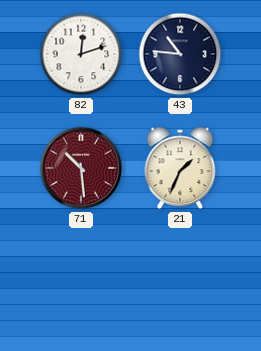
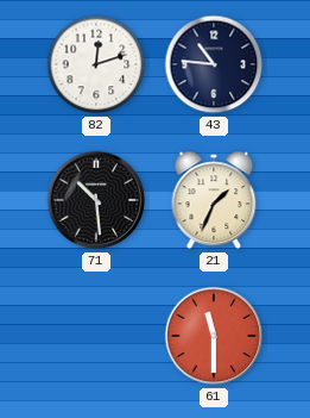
71 dial: burgundy -> black (96, 200)
61: none -> 11:30 (214, 336)
